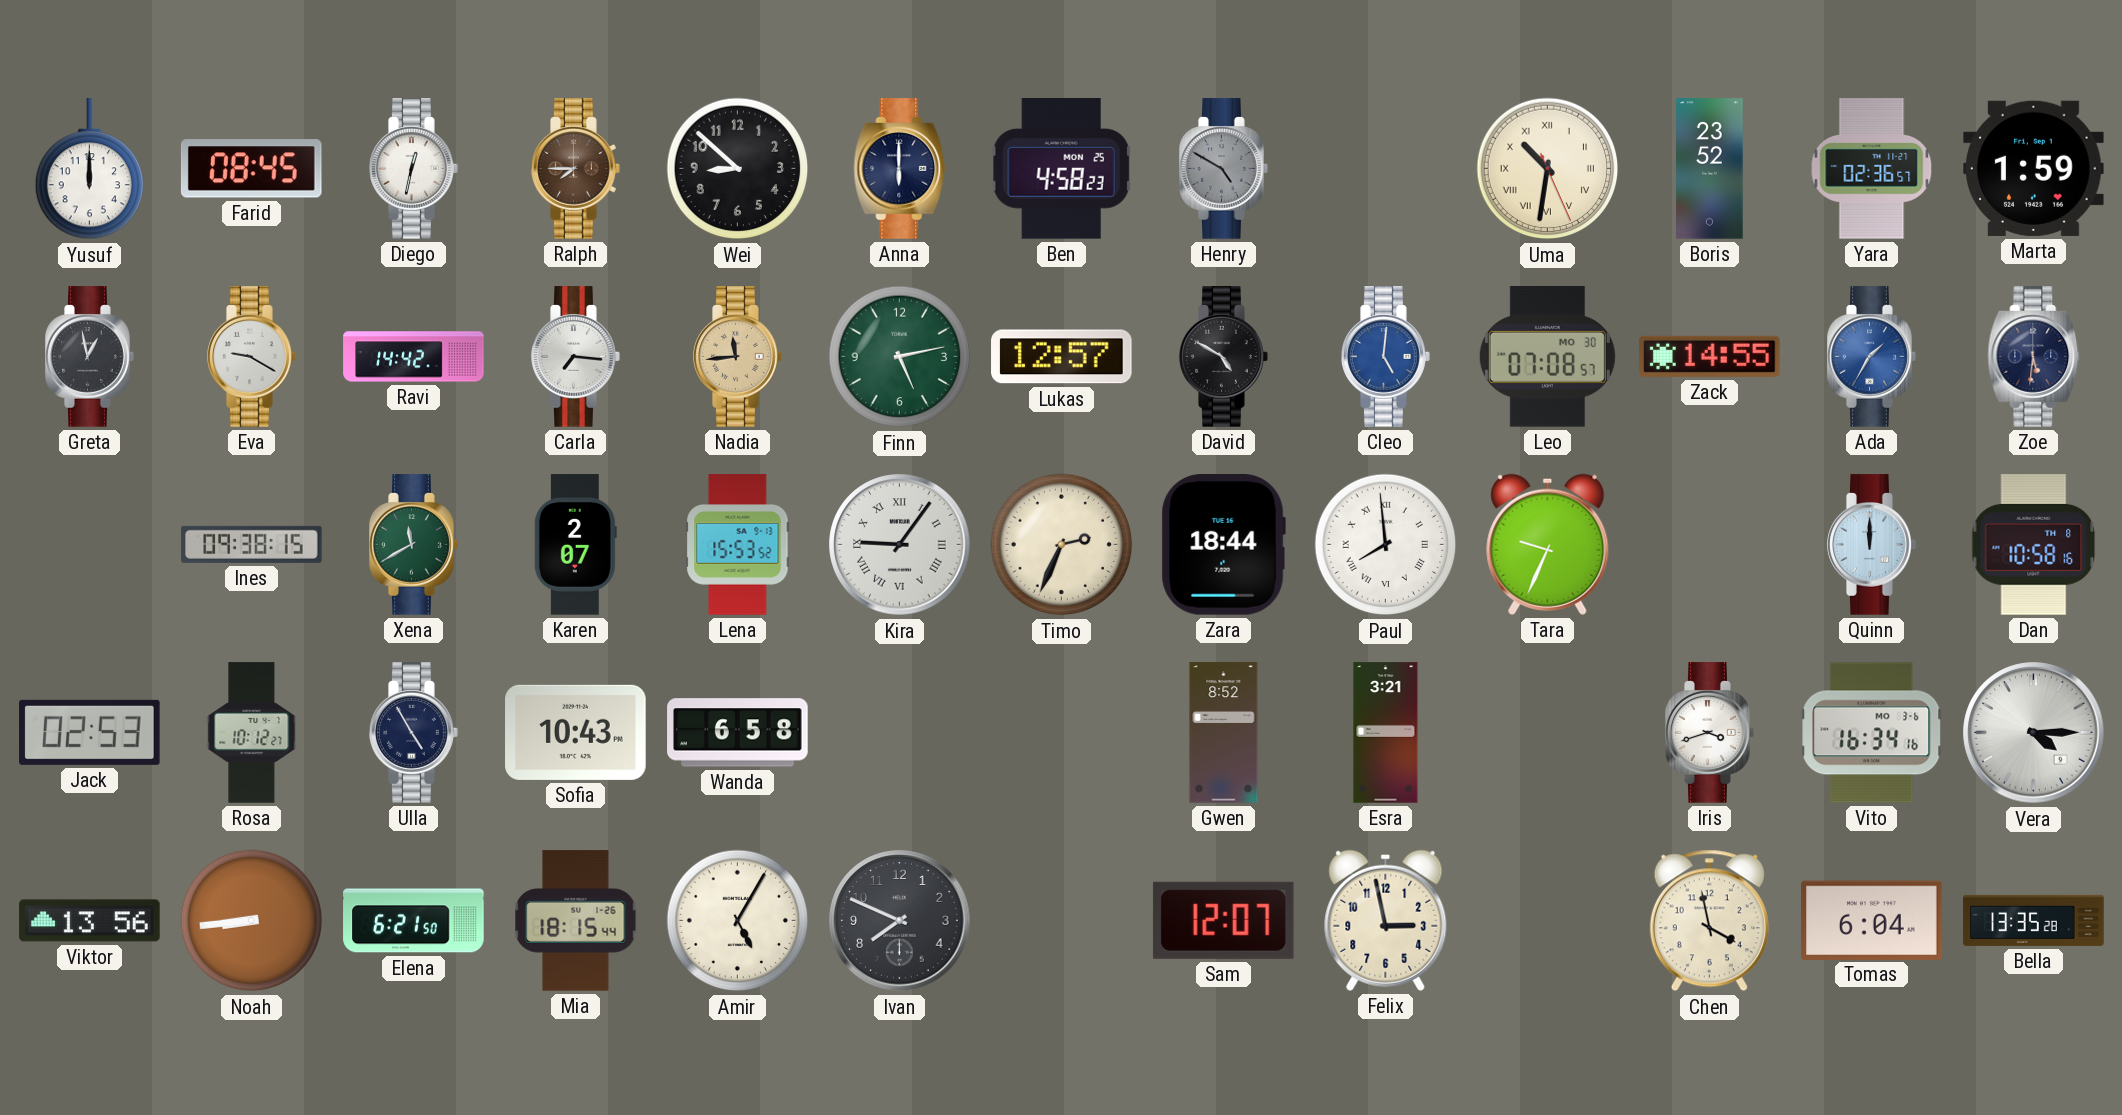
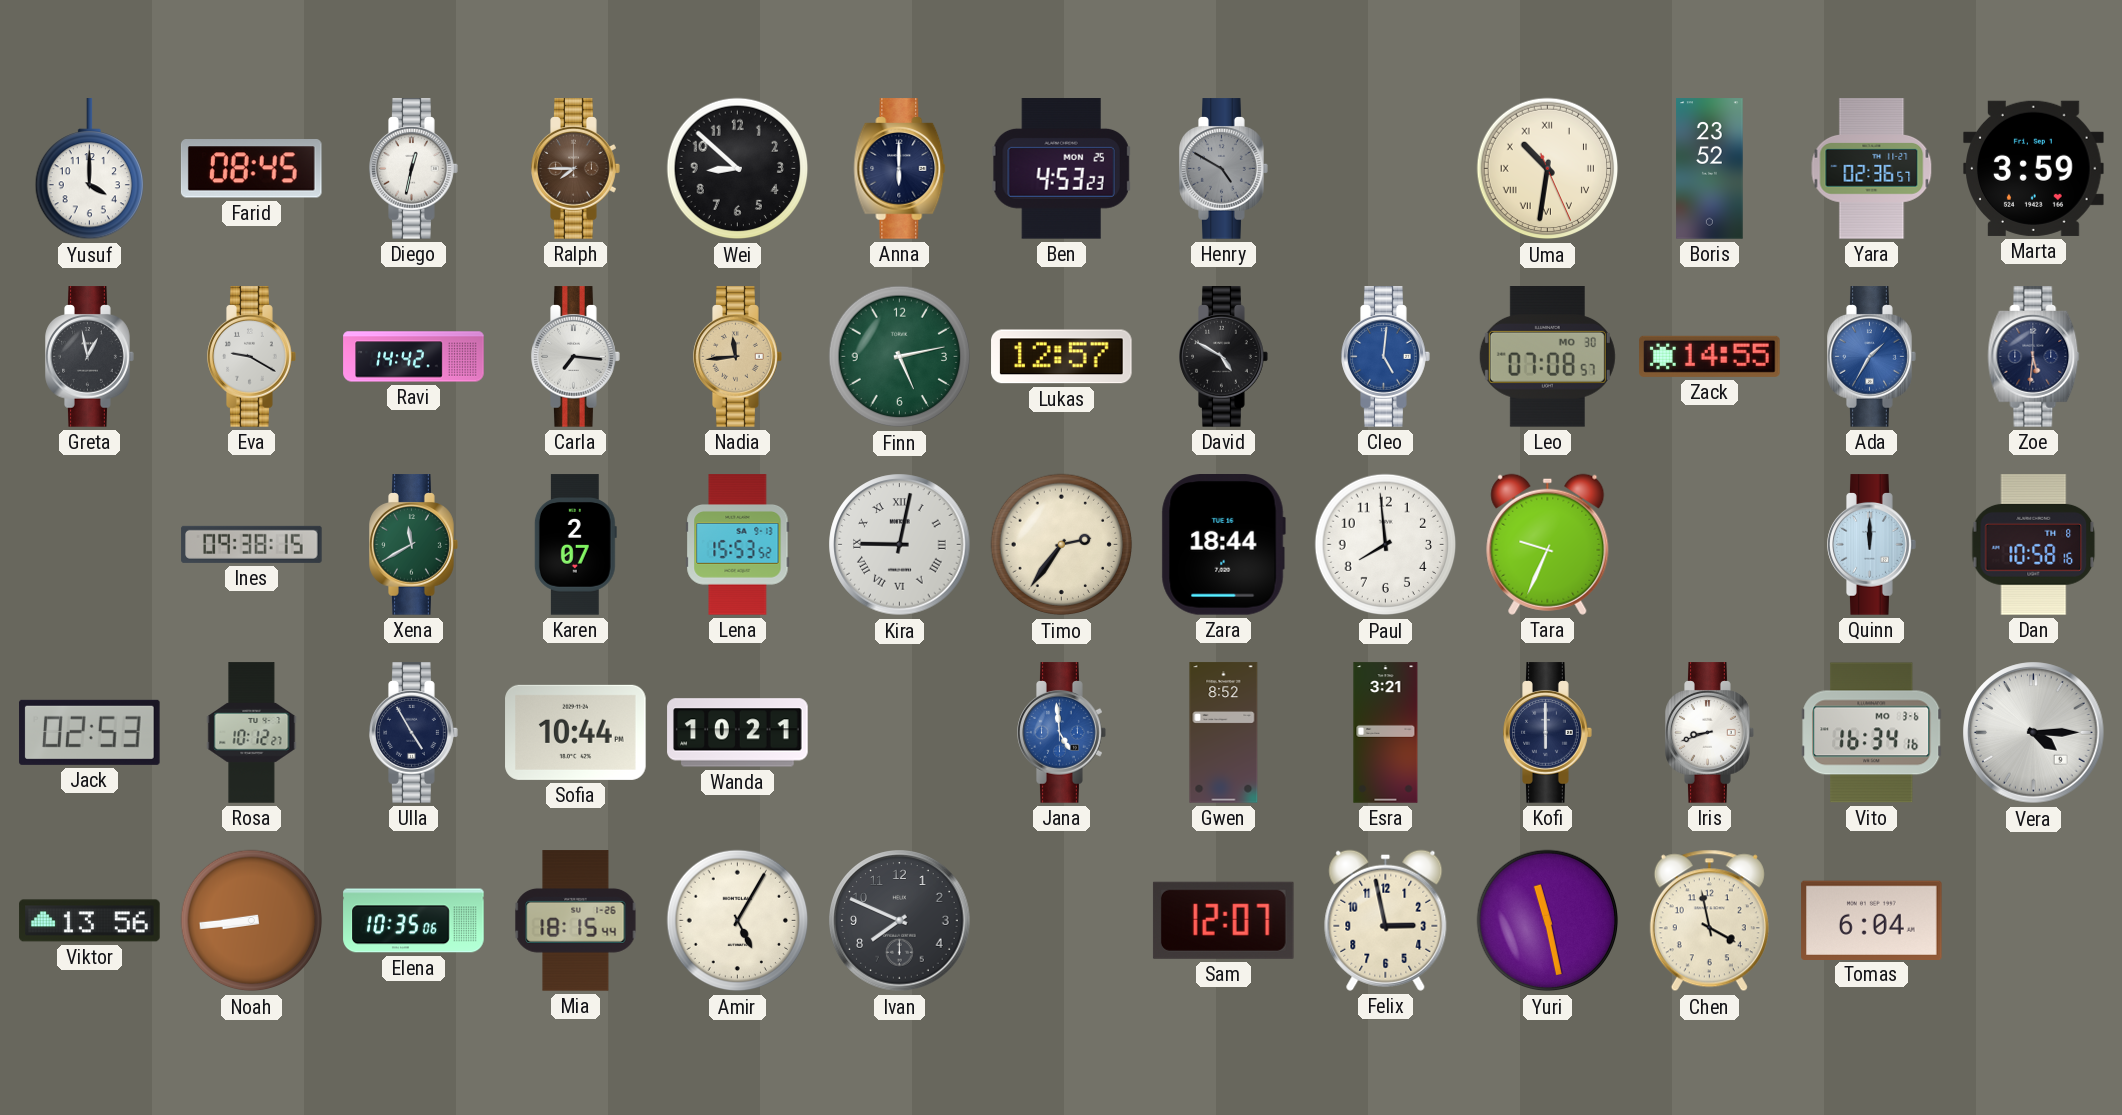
Yusuf: 12:00 -> 4:00 (89, 169)
Ben: 4:58 -> 4:53 (1062, 169)
Marta: 1:59 -> 3:59 (2034, 168)
Kira: 9:06 -> 9:02 (900, 545)
Timo: 2:34 -> 2:36 (1062, 545)
Paul numerals: Roman -> Arabic (1386, 545)
Sofia: 10:43 -> 10:44 (576, 732)
Wanda: 6:58 -> 10:21 (738, 733)
Jana: none -> 4:59 (1062, 733)
Kofi: none -> 6:00 (1548, 733)
Iris: 3:42 -> 8:42 (1710, 733)
Elena: 6:21 -> 10:35 (414, 921)
Yuri: none -> 11:28 (1548, 921)
Bella: 13:35 -> none (2034, 920)
